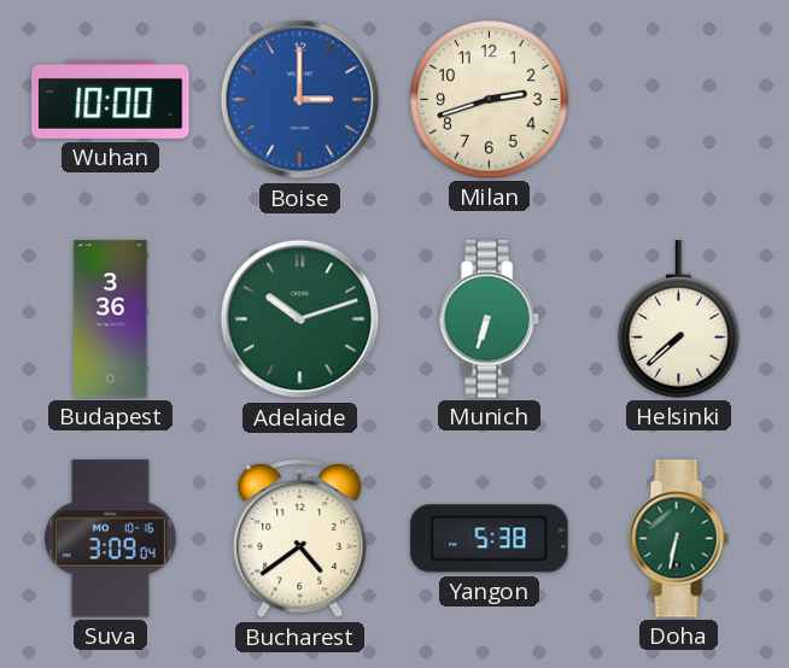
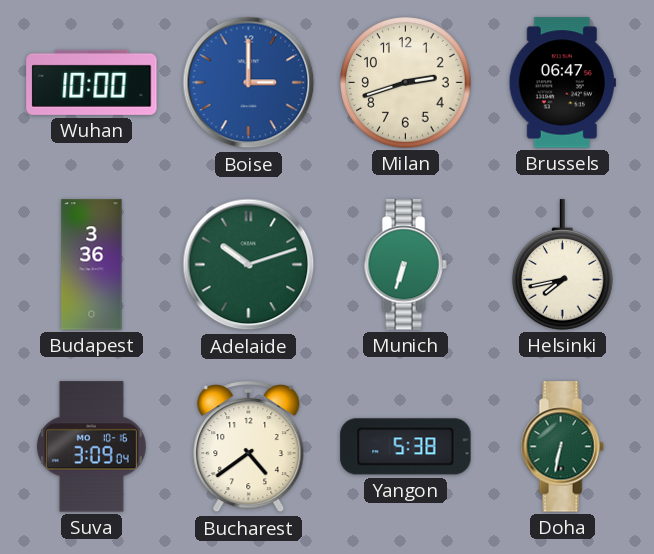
Brussels: none -> 06:47 (562, 83)
Helsinki: 7:38 -> 7:43 (563, 265)
